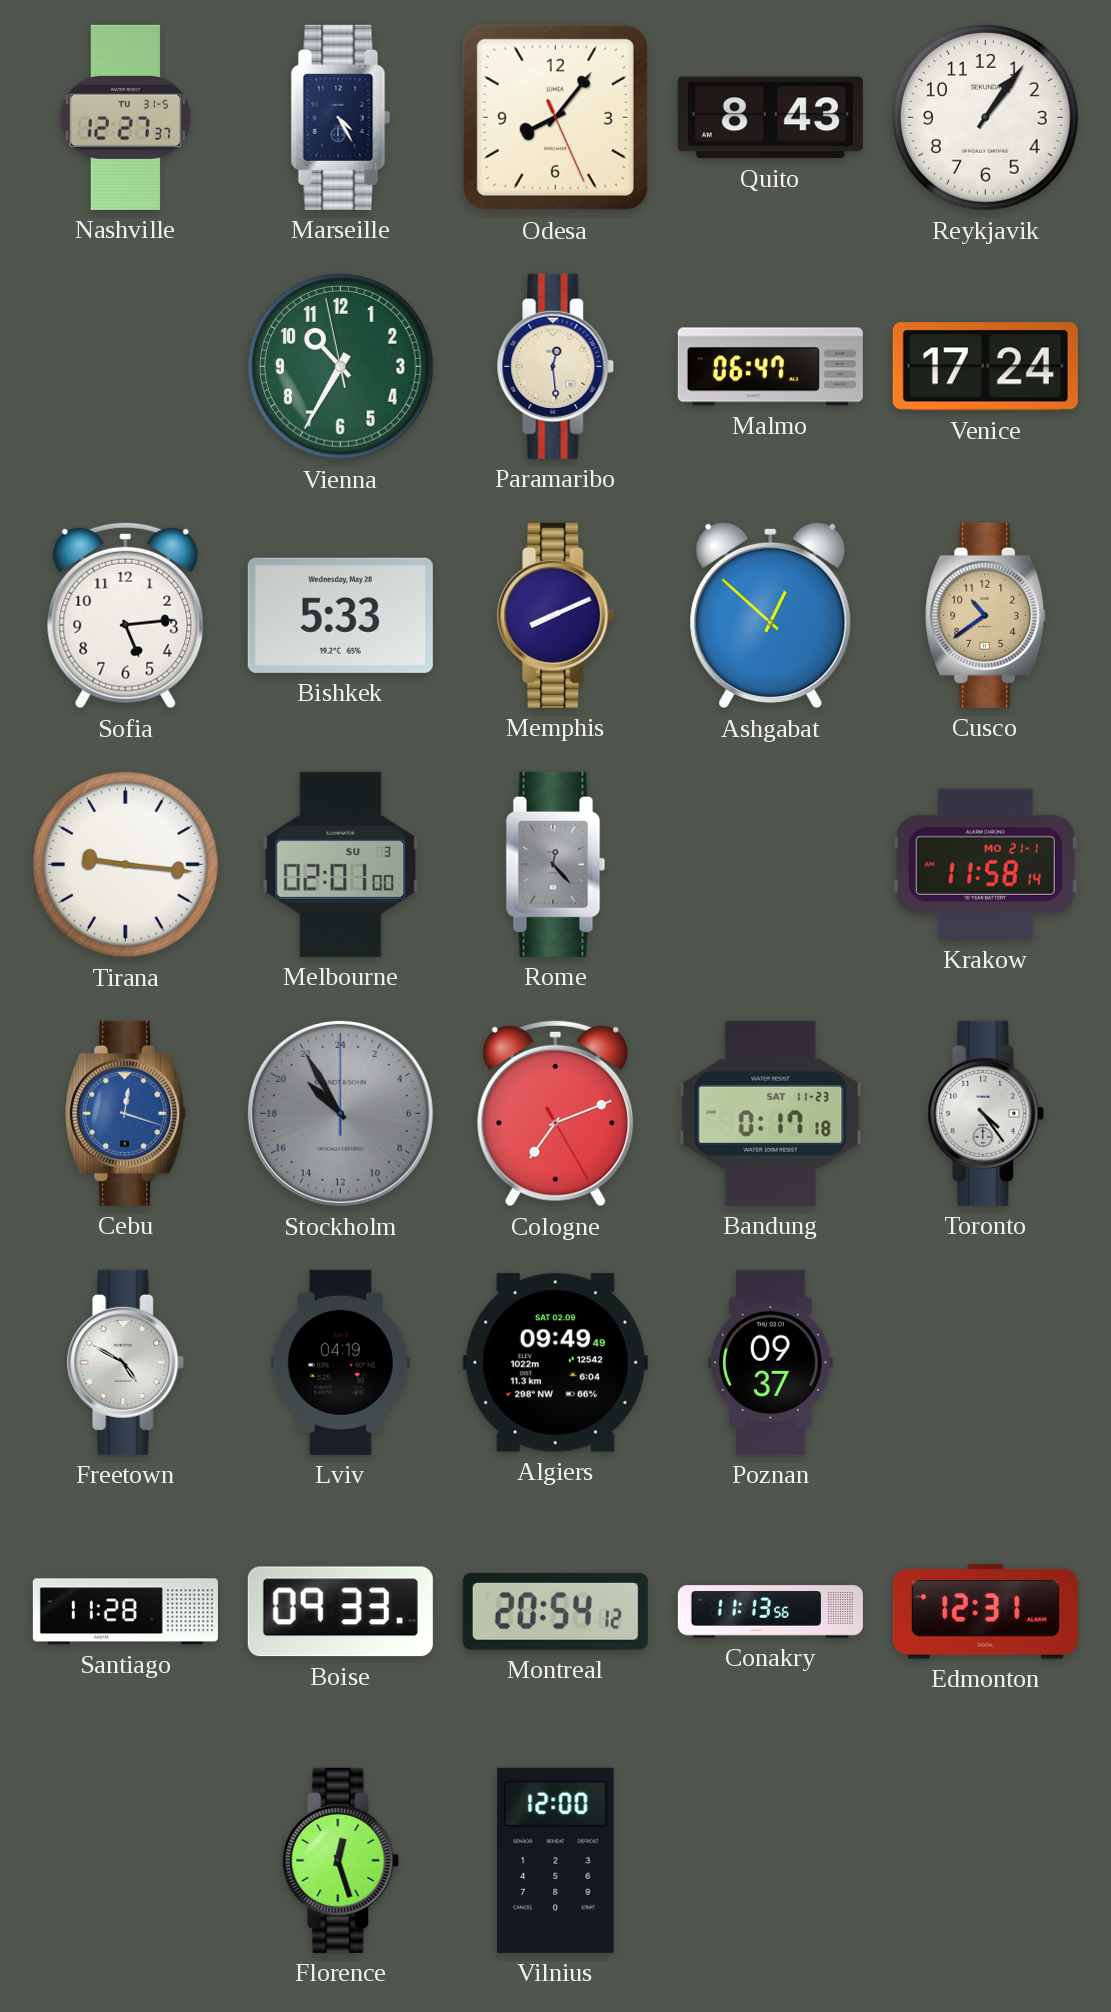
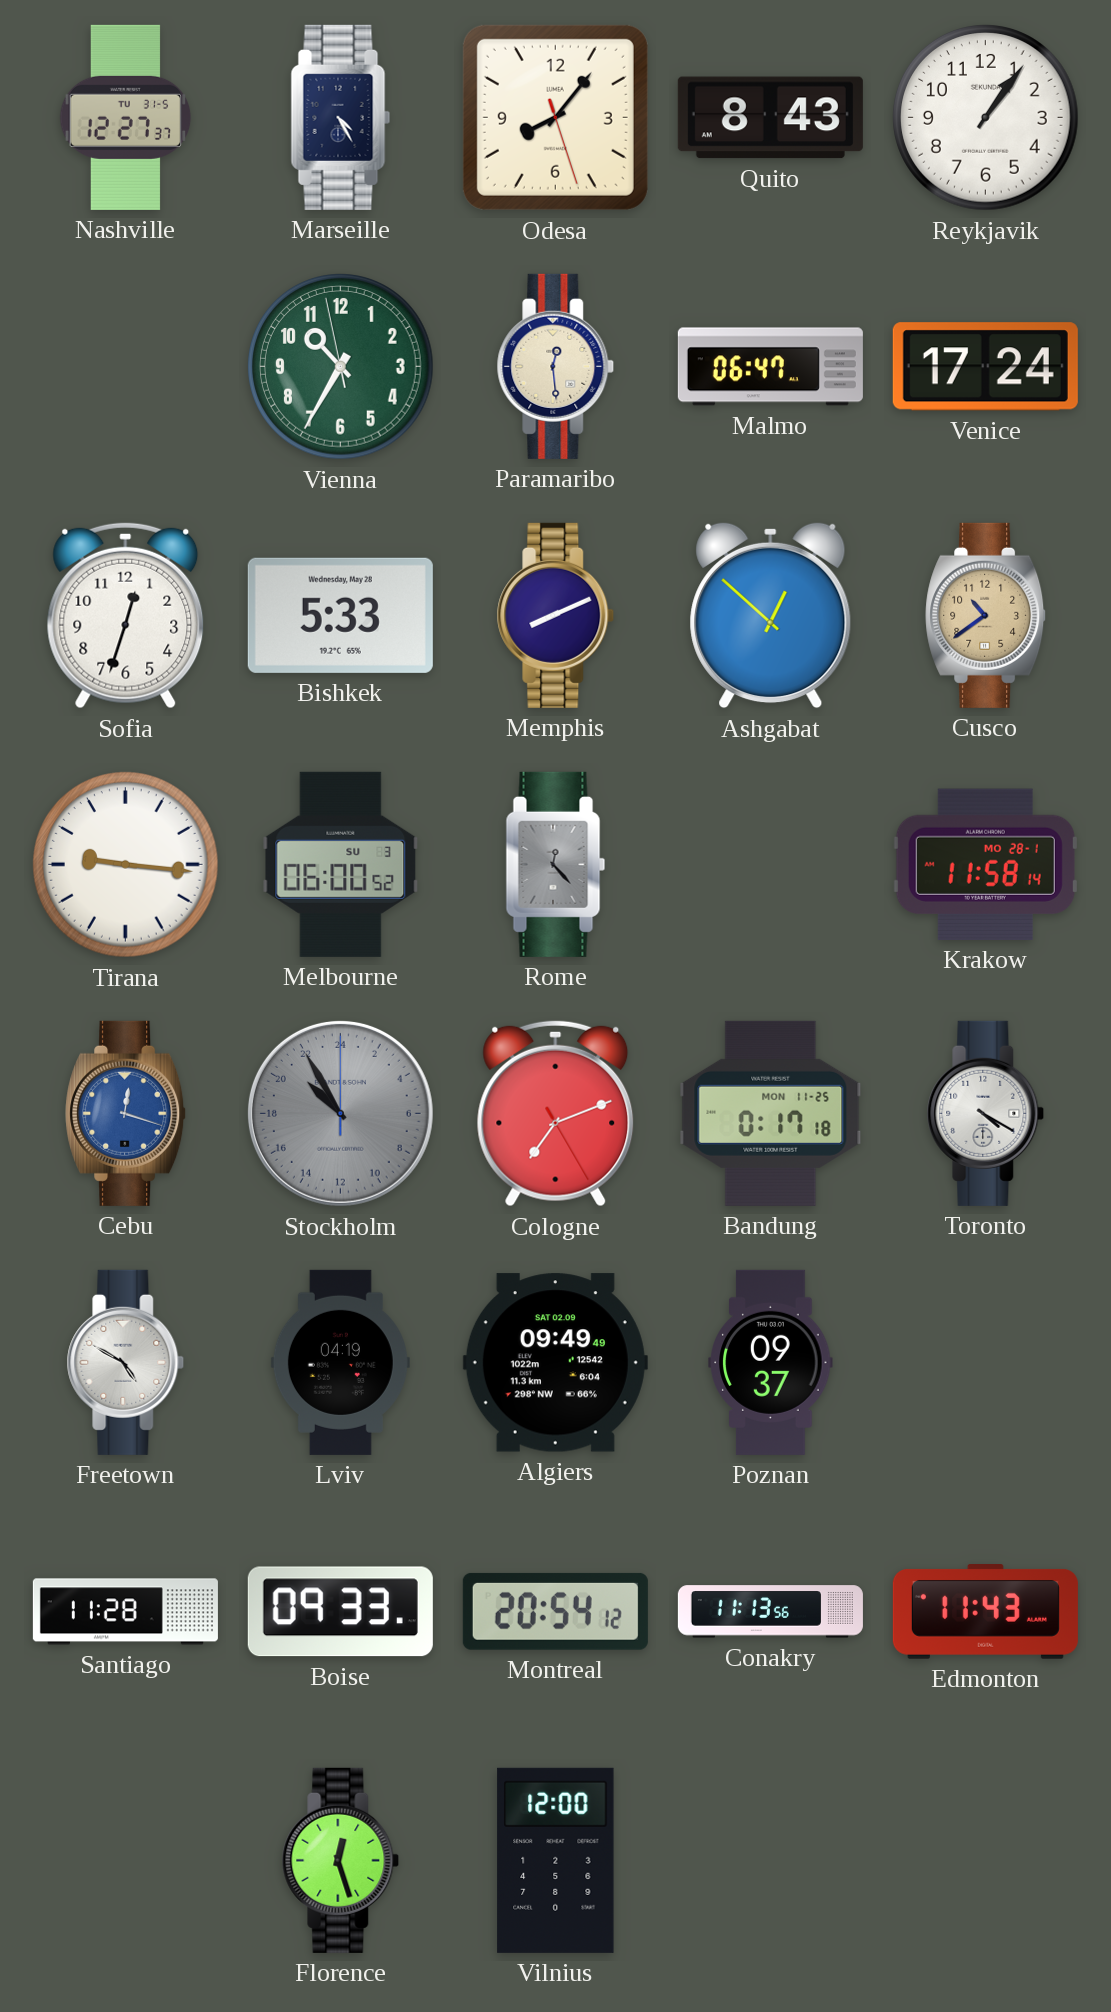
Odesa: 8:06:26 -> 8:06:27 (555, 117)
Sofia: 5:14 -> 12:33 (126, 615)
Melbourne: 02:01 -> 06:00 (341, 864)
Krakow date: MO 21-1 -> MO 28-1 (985, 864)
Bandung date: SAT 11-23 -> MON 11-25 (771, 1113)
Toronto: 4:24 -> 4:20 (986, 1113)
Edmonton: 12:31 -> 11:43 (985, 1612)
